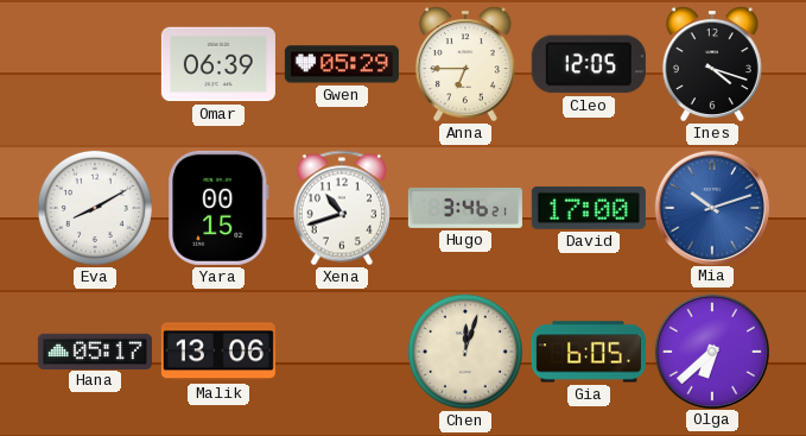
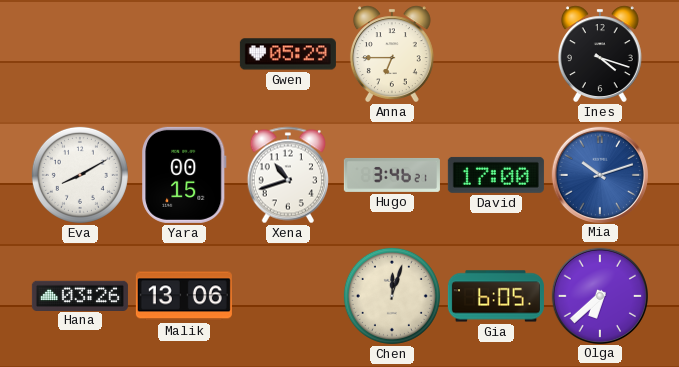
Omar: 06:39 -> none (218, 64)
Cleo: 12:05 -> none (589, 64)
Hana: 05:17 -> 03:26 (80, 295)
